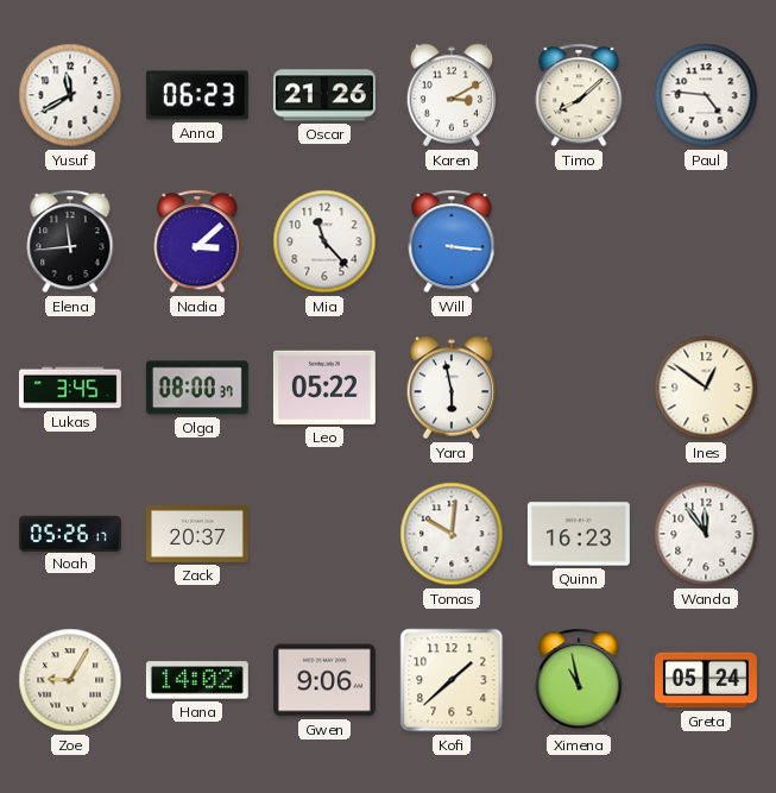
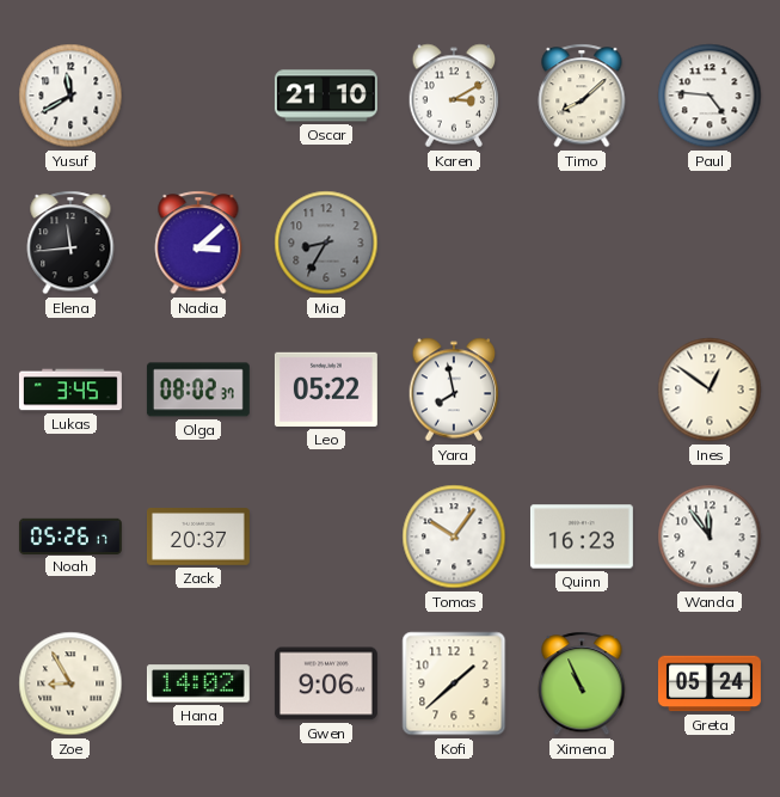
Anna: 06:23 -> none (197, 95)
Oscar: 21:26 -> 21:10 (326, 96)
Mia: 11:23 -> 8:35 (326, 243)
Mia dial: white -> grey (326, 243)
Will: 3:16 -> none (452, 241)
Olga: 08:00 -> 08:02 (198, 390)
Yara: 5:58 -> 7:58 (454, 390)
Tomas: 10:01 -> 10:06 (454, 537)
Zoe: 9:05 -> 8:55 (70, 683)
Ximena: 10:58 -> 10:56 (582, 683)
